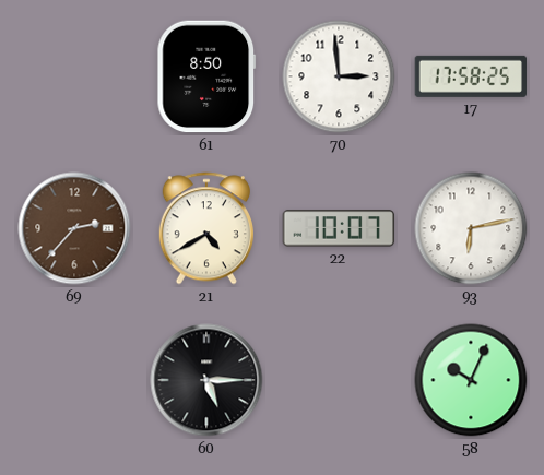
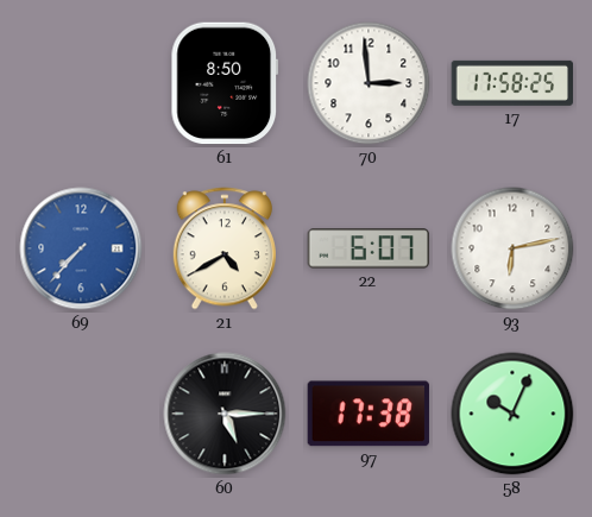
69: 2:37 -> 7:37 (81, 248)
69 dial: brown -> blue (81, 248)
22: 10:07 -> 6:07 (369, 248)
97: none -> 17:38 (367, 414)
